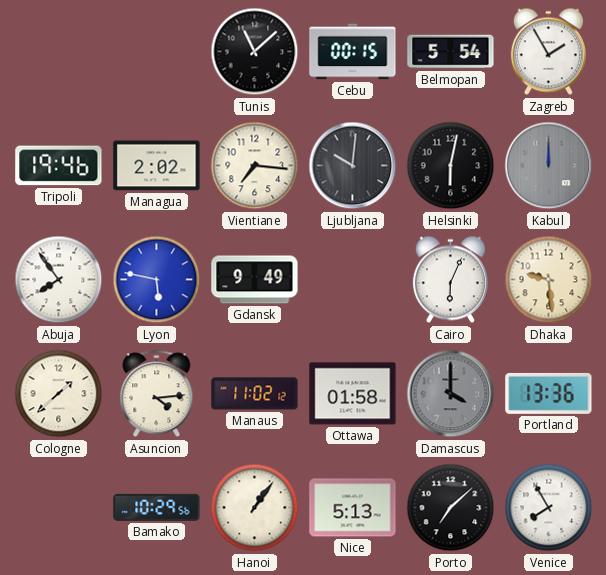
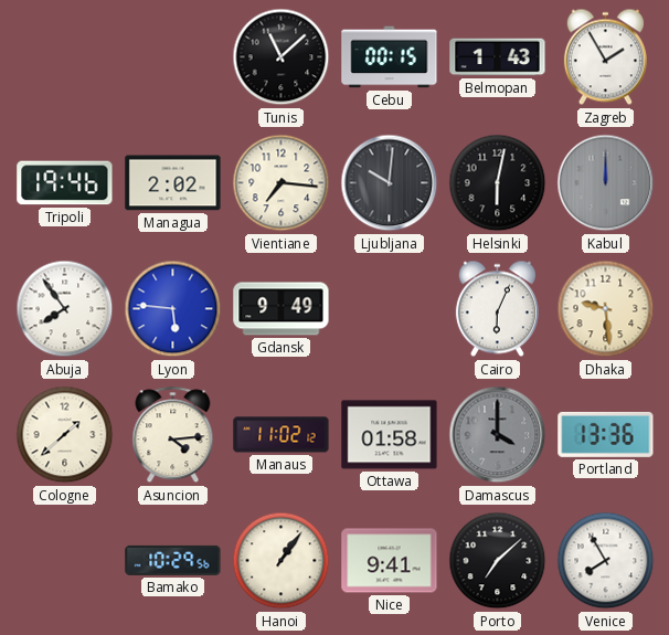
Belmopan: 5:54 -> 1:43 (498, 57)
Lyon: 5:47 -> 5:46 (173, 309)
Nice: 5:13 -> 9:41 (390, 561)
